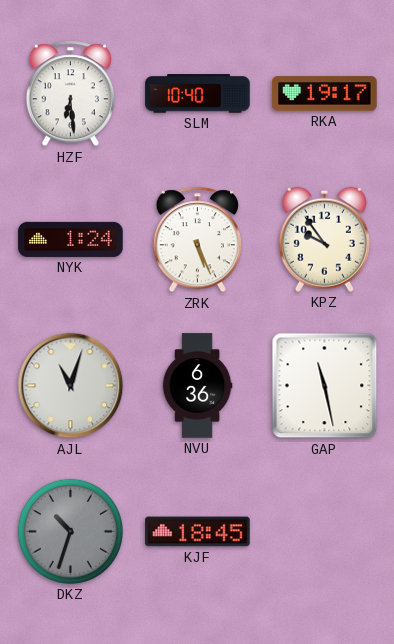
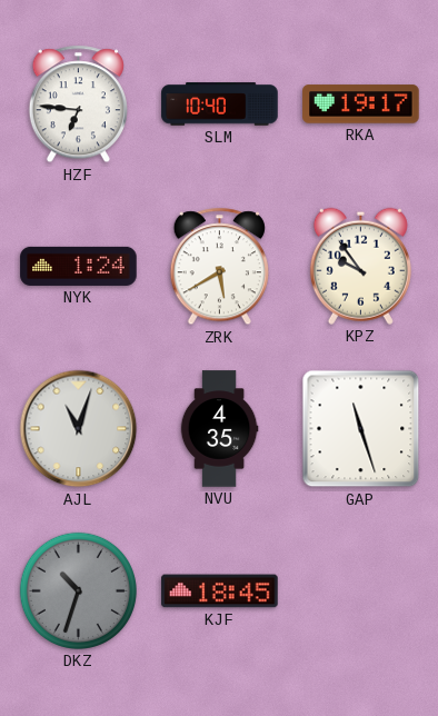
HZF: 6:29 -> 6:46 (78, 105)
ZRK: 5:26 -> 5:40 (219, 267)
NVU: 6:36 -> 4:35 (219, 429)
GAP: 11:28 -> 11:27 (361, 429)
